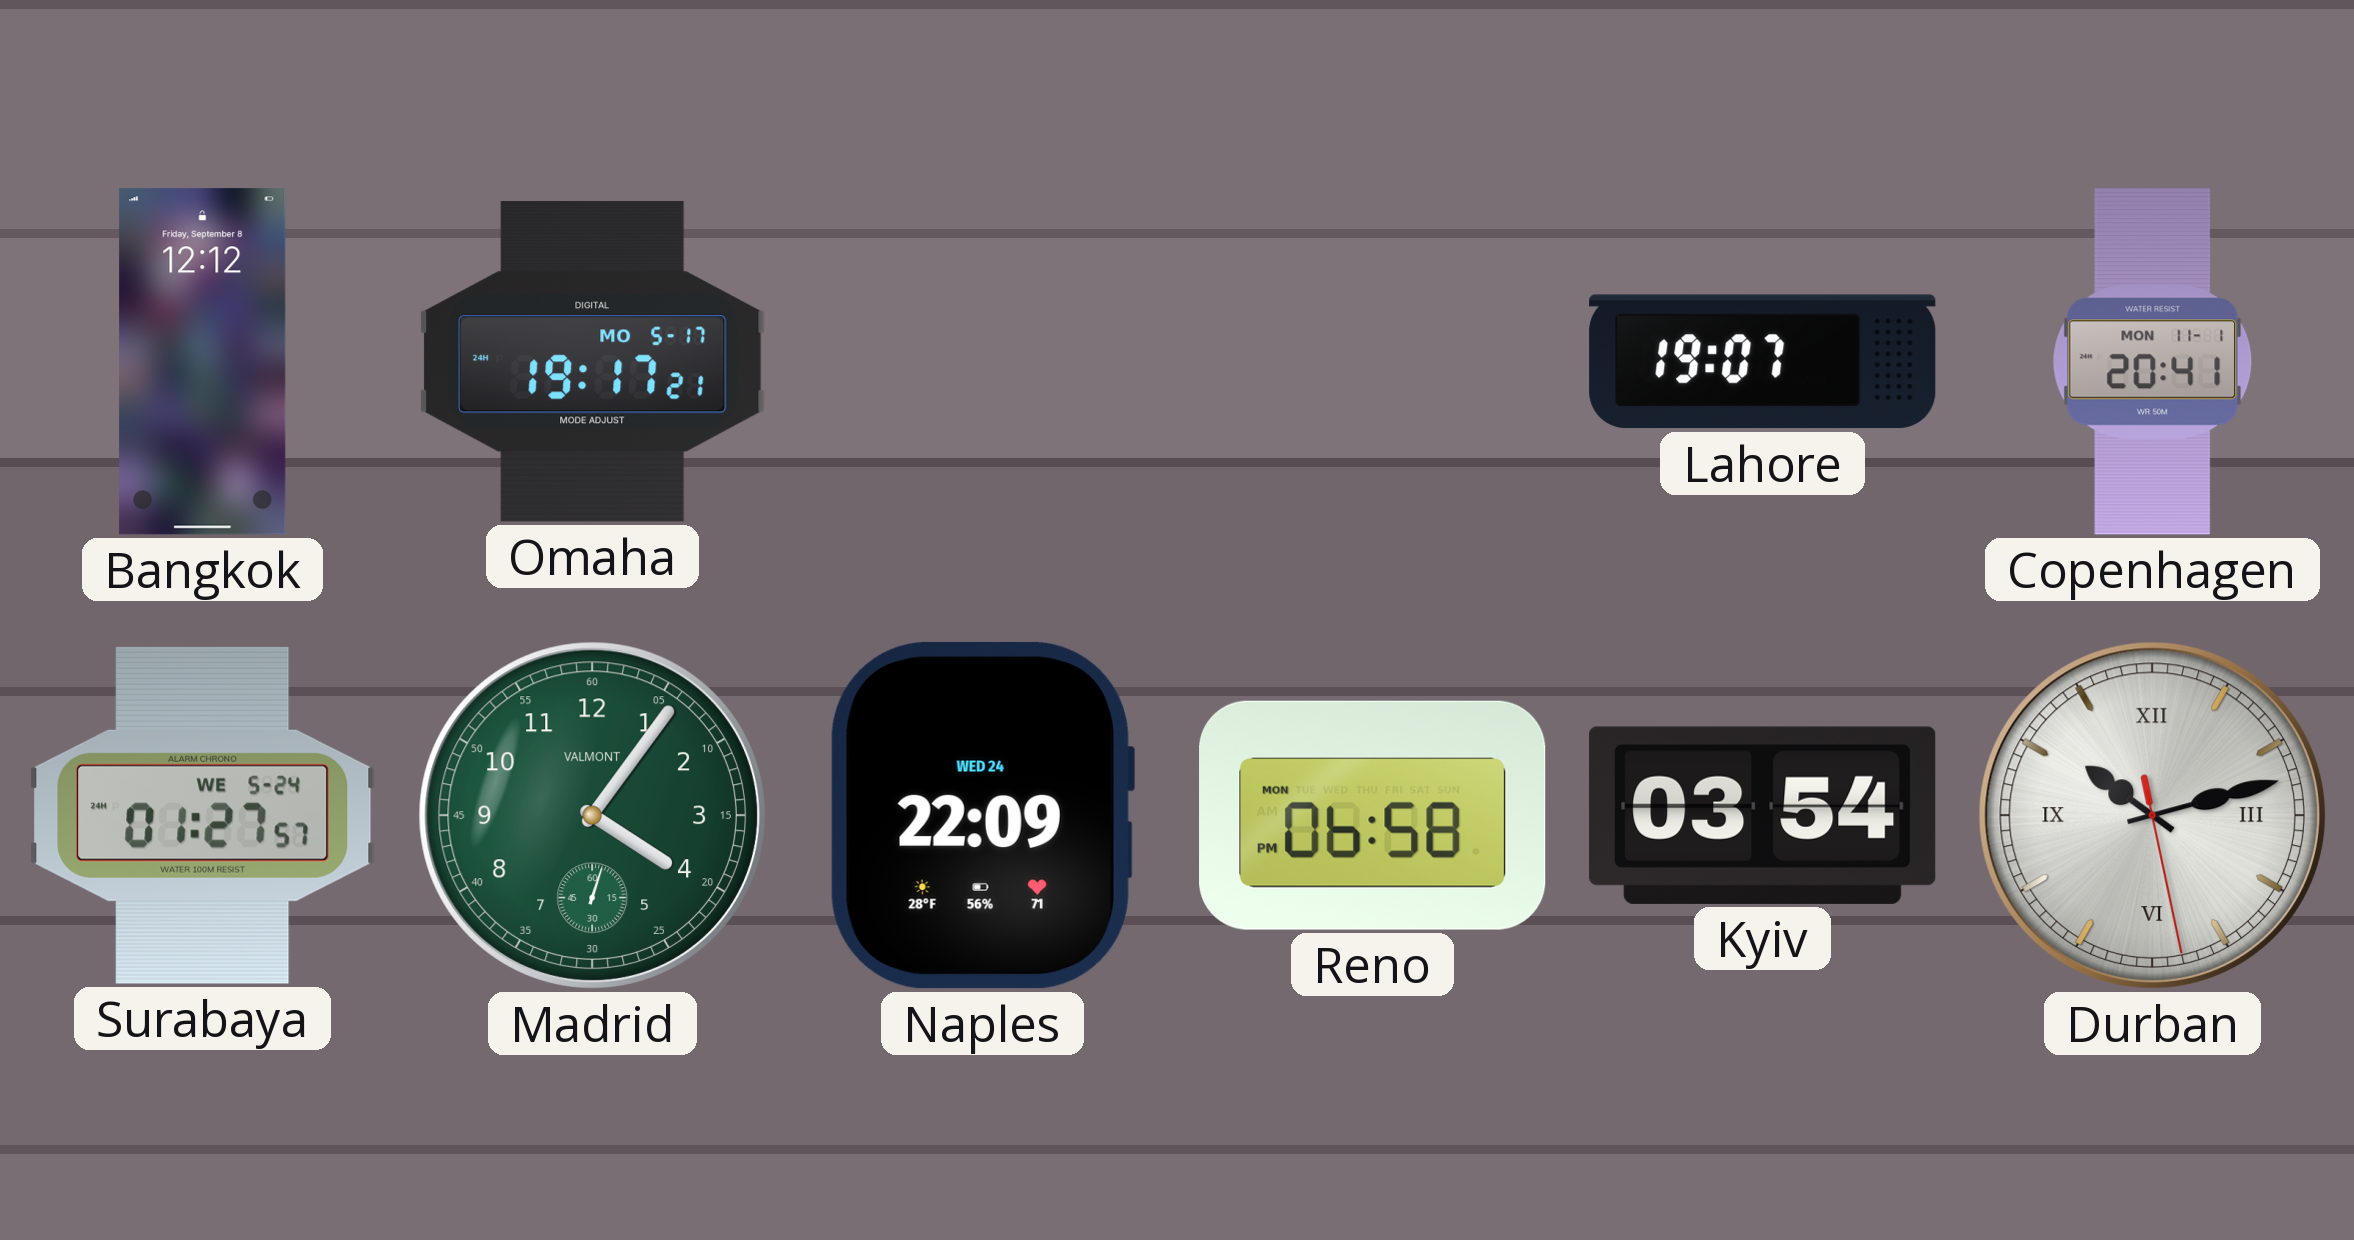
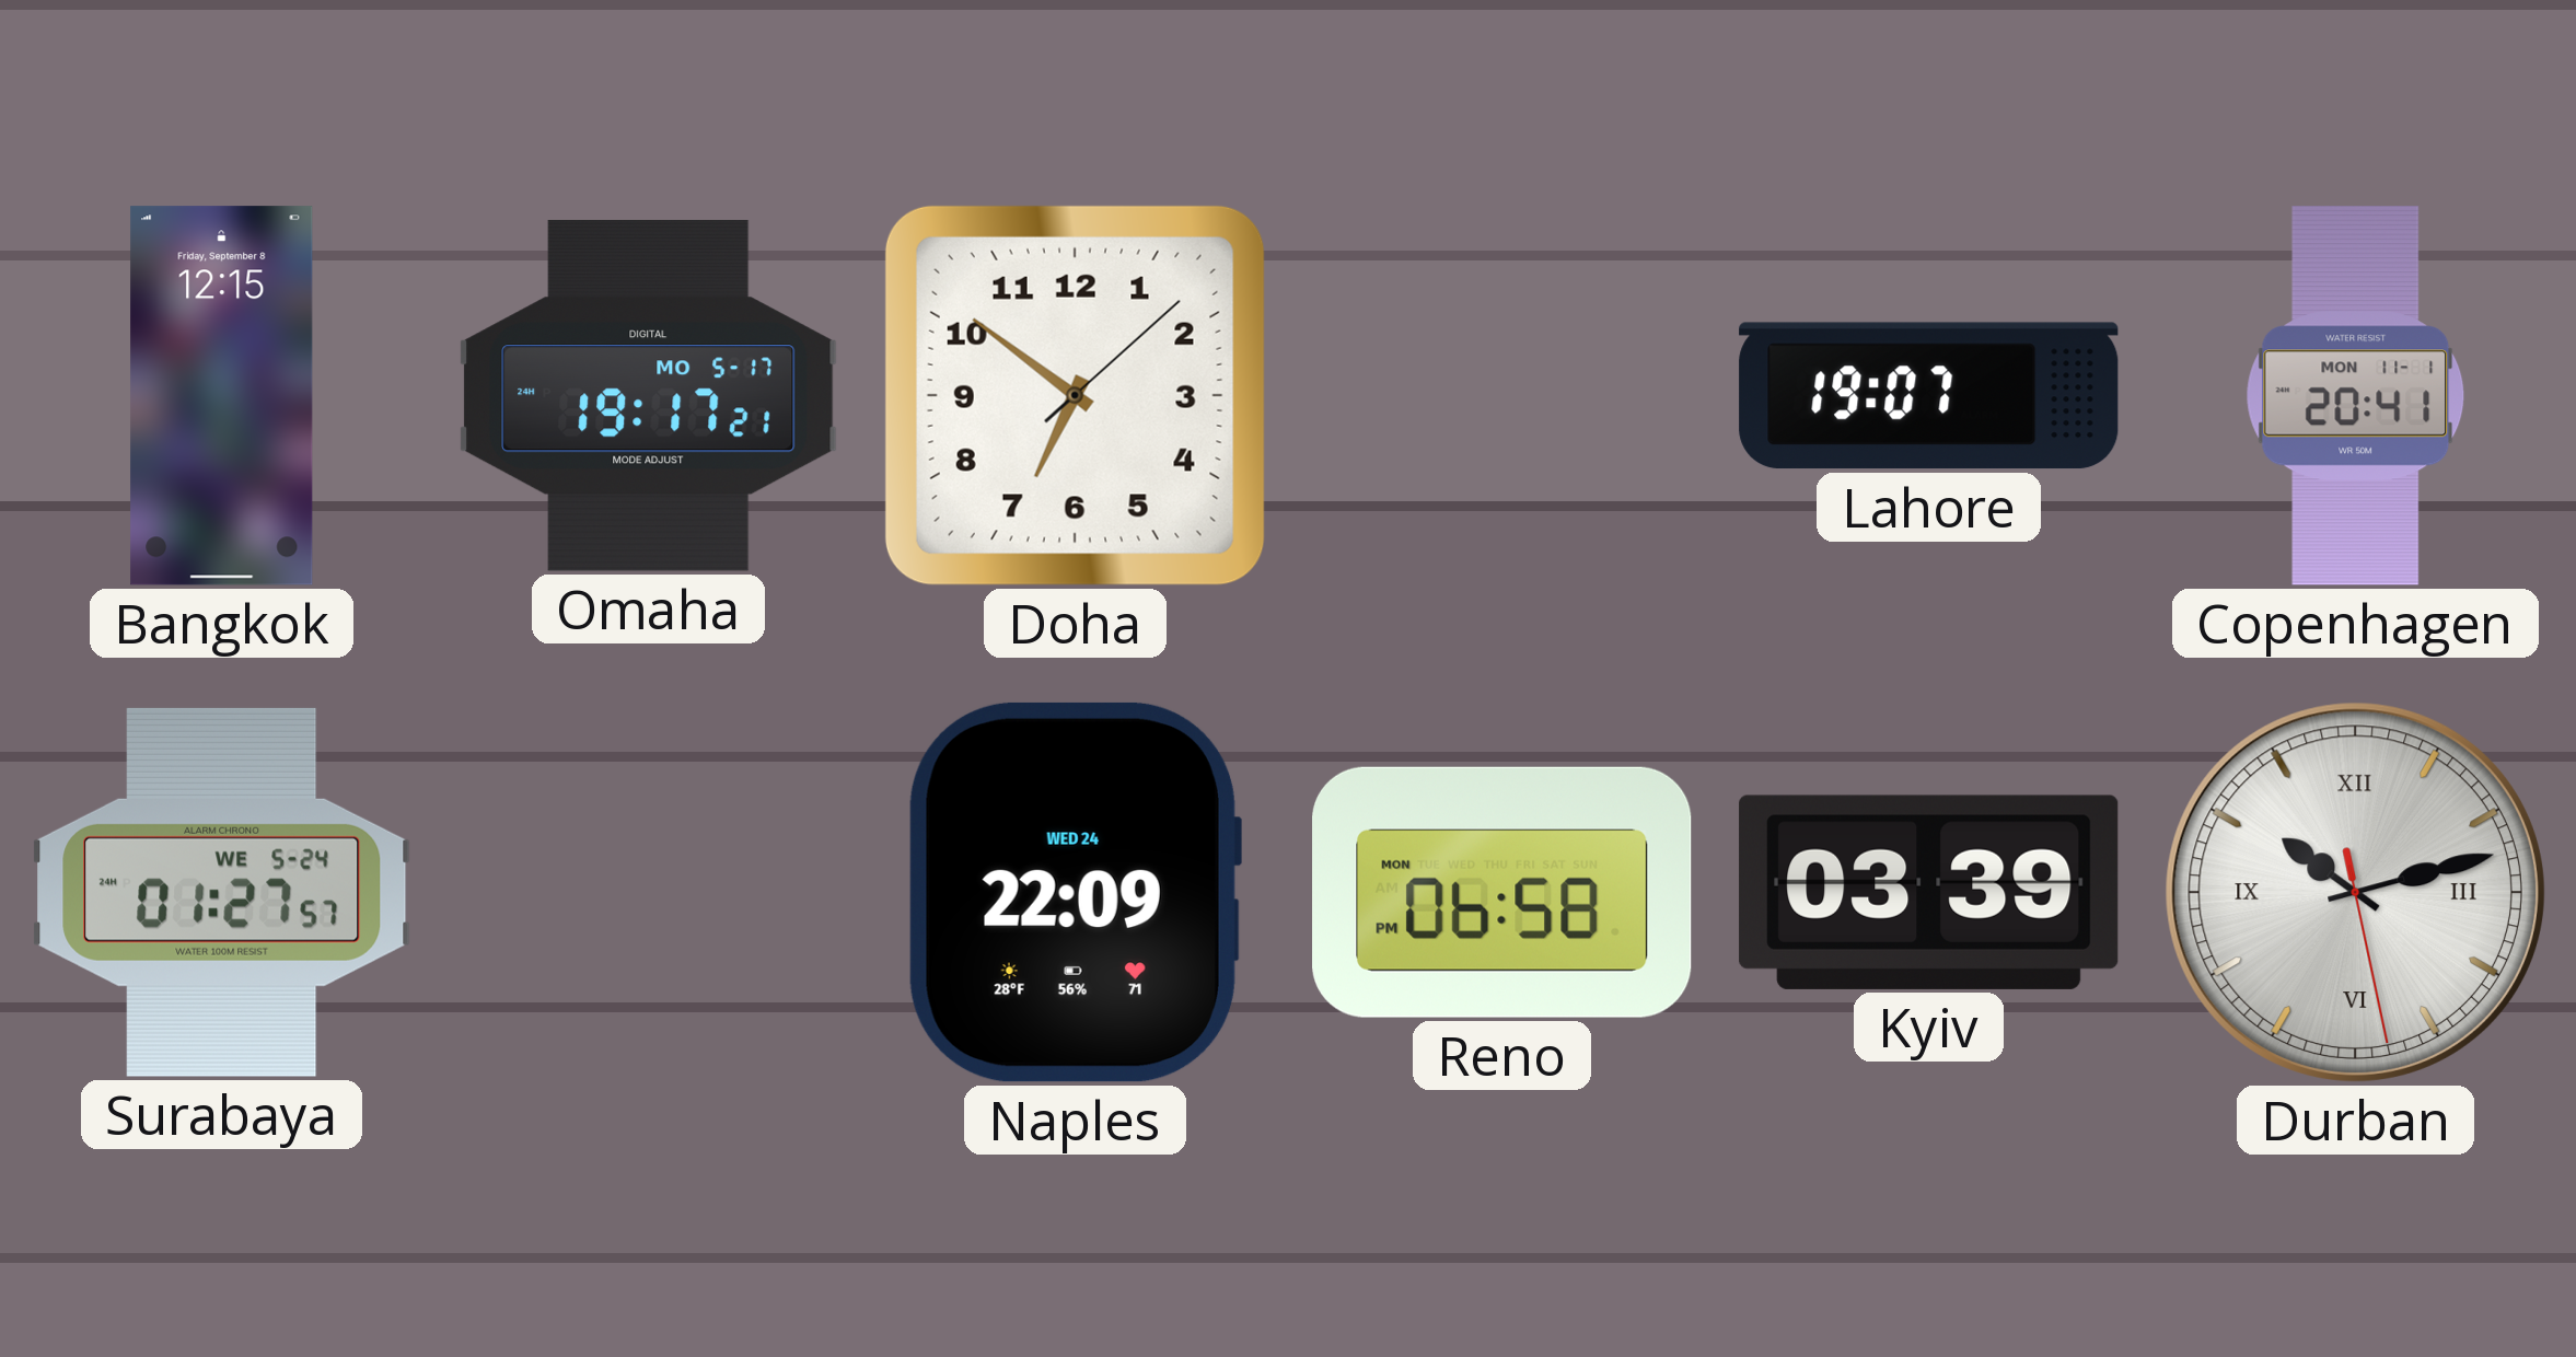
Bangkok: 12:12 -> 12:15 (222, 396)
Doha: none -> 6:51 (1075, 395)
Madrid: 4:06 -> none (592, 815)
Kyiv: 03:54 -> 03:39 (1929, 892)
